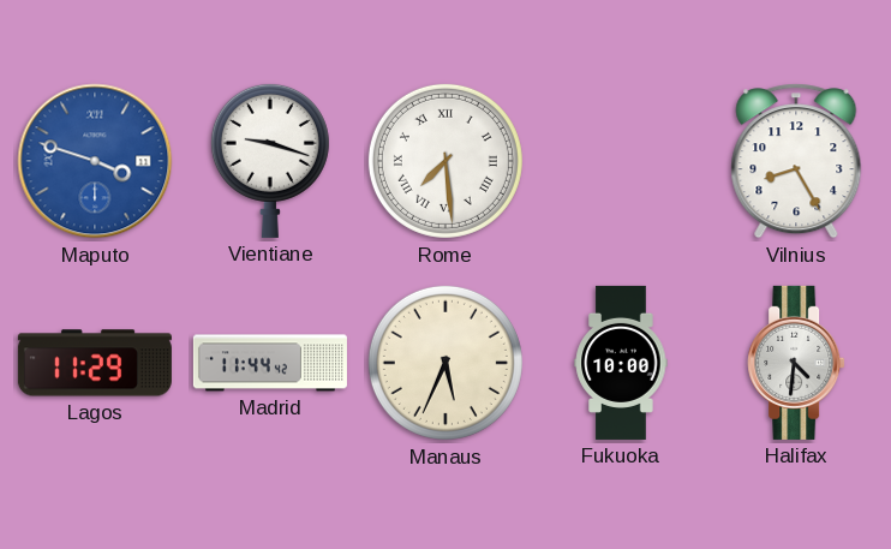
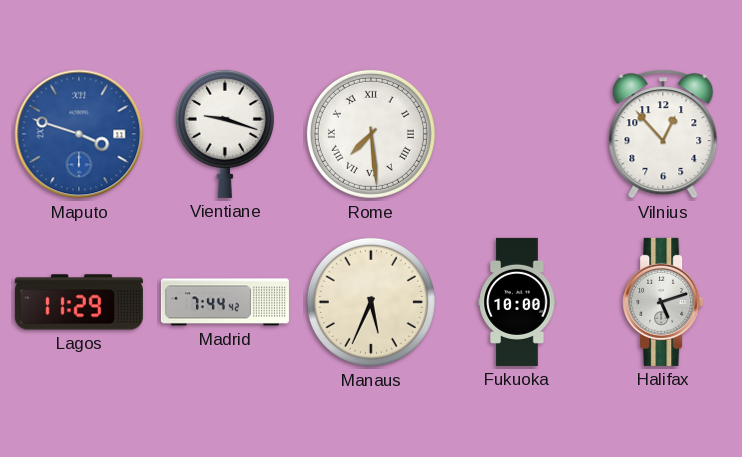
Vilnius: 8:25 -> 12:53 (663, 134)
Madrid: 11:44 -> 7:44 (225, 302)
Halifax: 4:31 -> 5:12 (663, 302)
